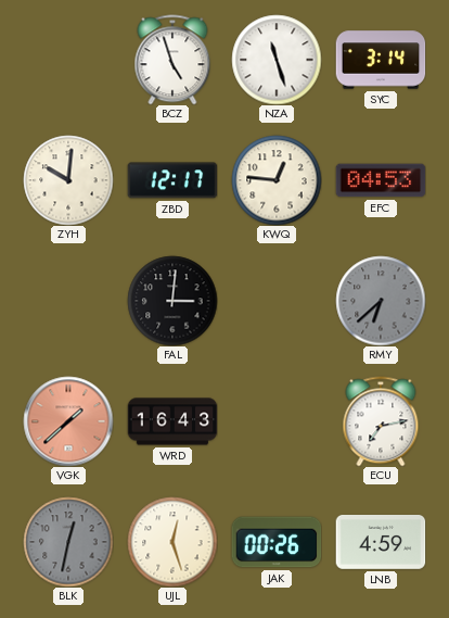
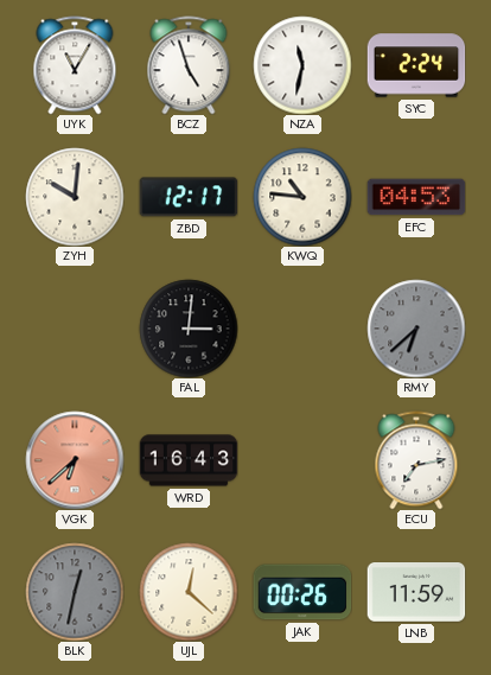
UYK: none -> 11:05 (75, 65)
NZA: 11:27 -> 11:32 (302, 65)
SYC: 3:14 -> 2:24 (416, 65)
KWQ: 12:46 -> 10:46 (302, 197)
VGK: 1:38 -> 6:38 (75, 460)
UJL: 12:27 -> 12:22 (189, 592)
LNB: 4:59 -> 11:59 (416, 593)
